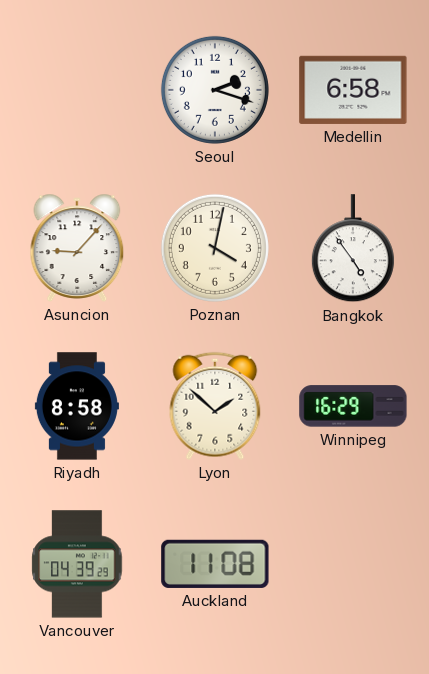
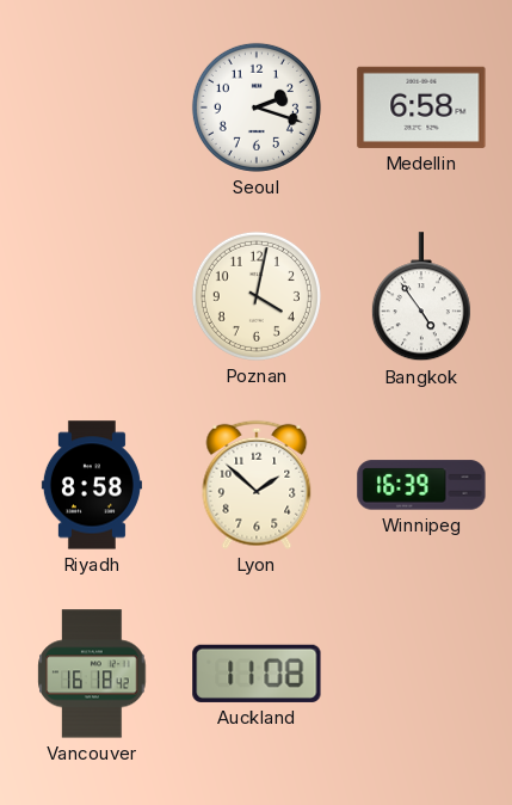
Asuncion: 9:07 -> none (77, 248)
Winnipeg: 16:29 -> 16:39 (421, 485)
Vancouver: 04:39 -> 16:18 (92, 674)
